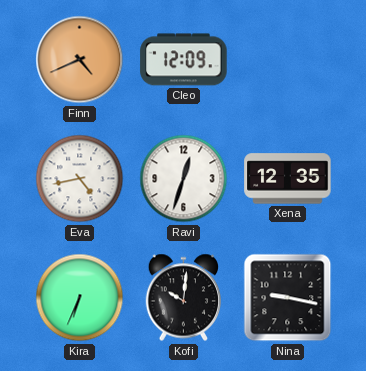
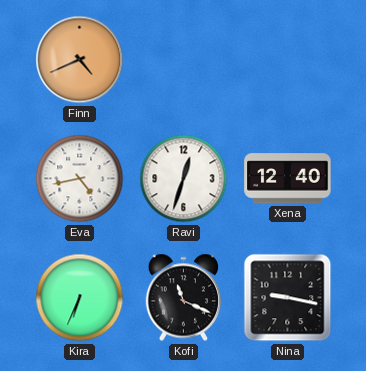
Cleo: 12:09 -> none (184, 60)
Xena: 12:35 -> 12:40 (288, 179)
Kofi: 10:01 -> 11:19 (184, 298)
